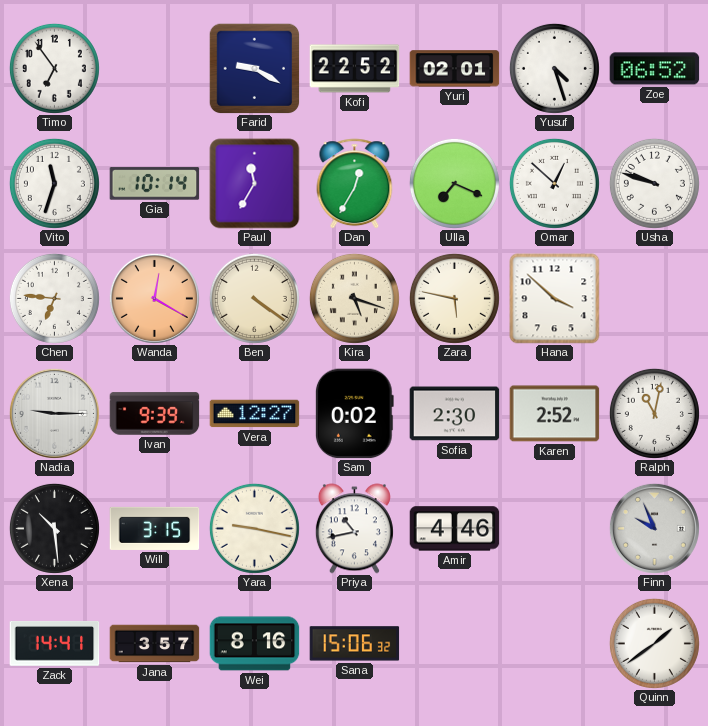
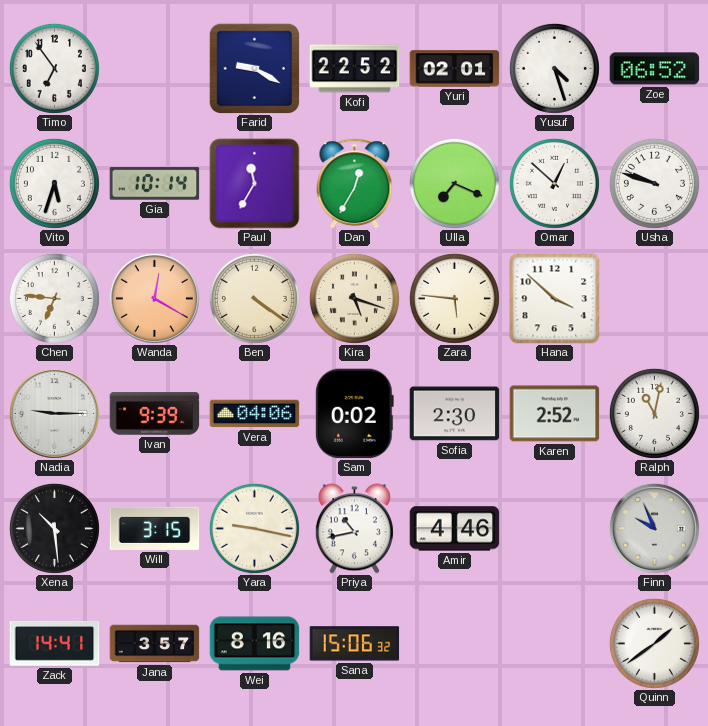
Vito: 11:33 -> 5:33 (54, 183)
Zara: 5:47 -> 5:46 (454, 298)
Vera: 12:27 -> 04:06 (255, 414)
